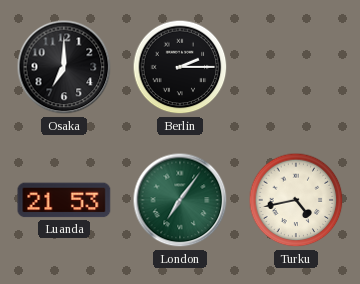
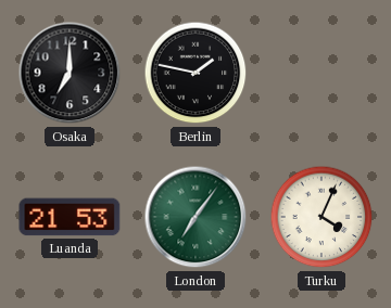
Berlin: 2:15 -> 1:47 (195, 73)
Turku: 4:43 -> 4:04 (321, 217)
